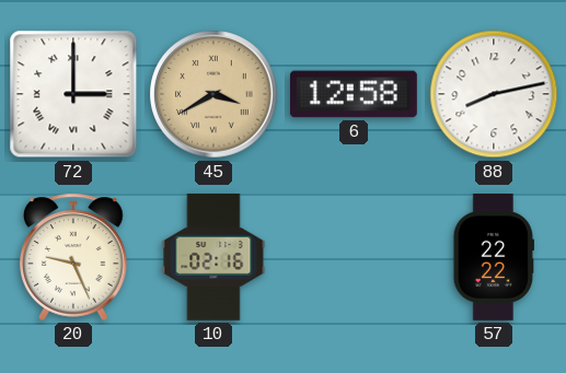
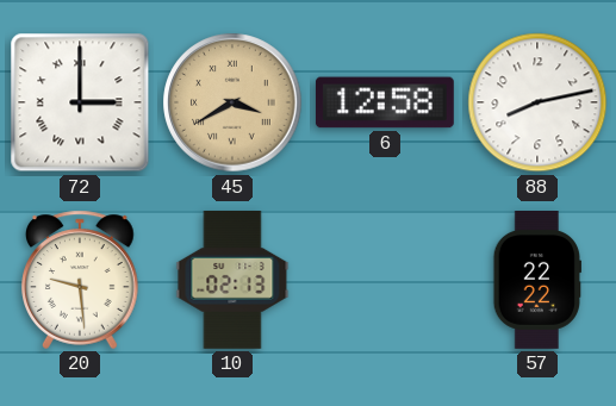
20: 9:26 -> 9:29 (80, 280)
10: 02:16 -> 02:13 (232, 280)
